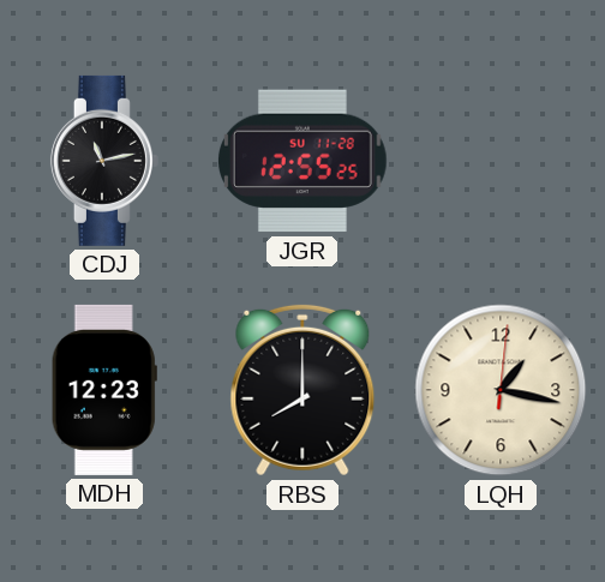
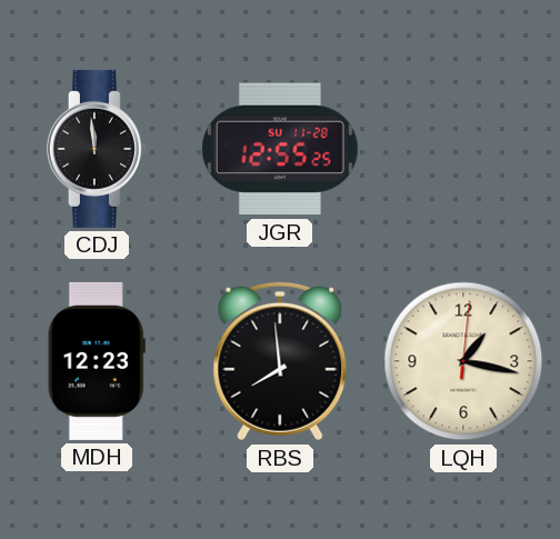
CDJ: 11:13 -> 11:59 (97, 149)
RBS: 8:00 -> 7:59 (280, 361)
